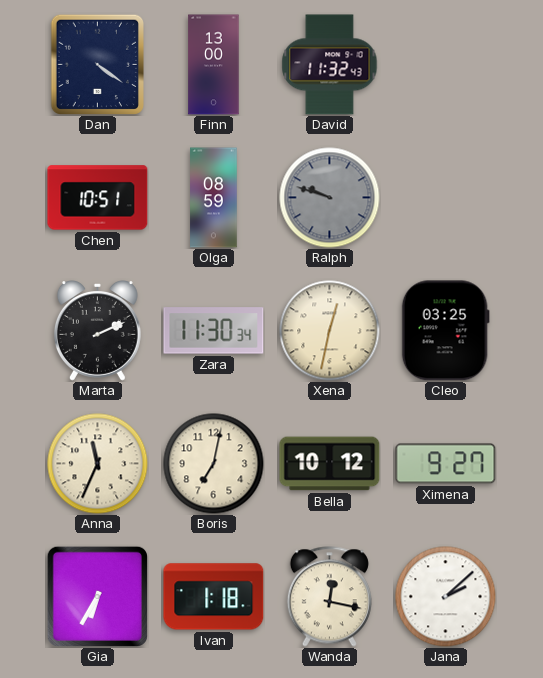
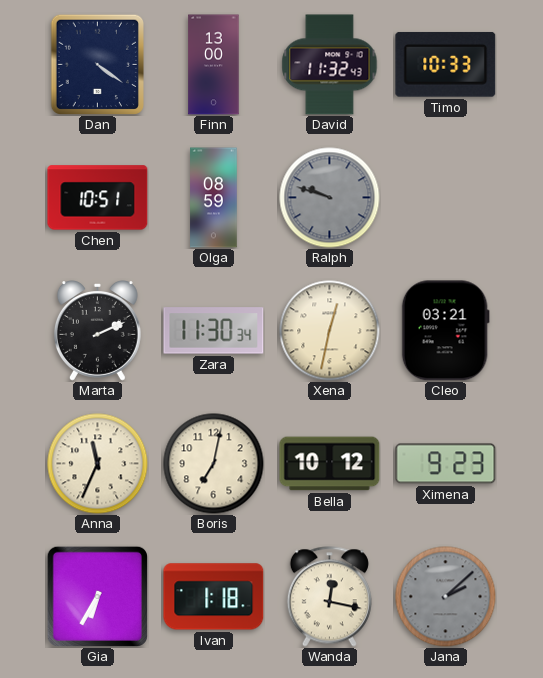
Timo: none -> 10:33 (446, 64)
Cleo: 03:25 -> 03:21 (445, 331)
Ximena: 9:27 -> 9:23 (446, 464)
Jana dial: white -> grey (446, 597)
